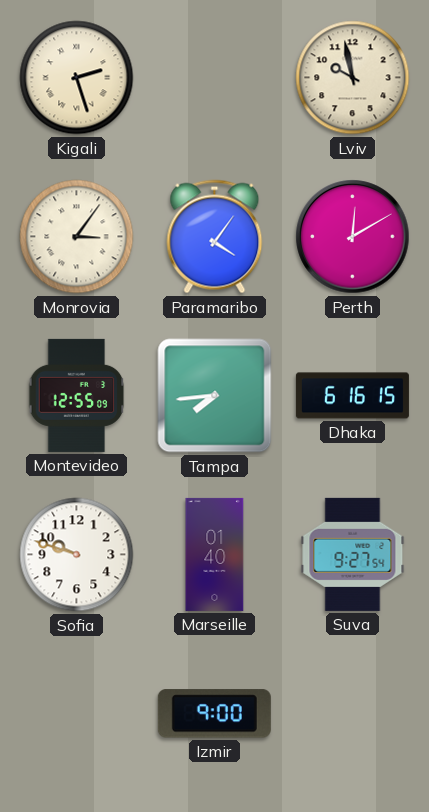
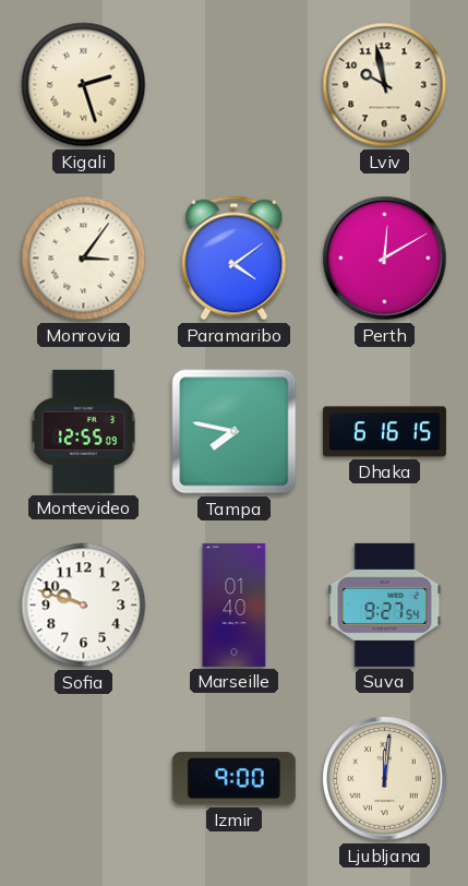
Paramaribo: 4:06 -> 4:09 (235, 259)
Tampa: 7:44 -> 7:47 (235, 432)
Ljubljana: none -> 12:01 (385, 779)
